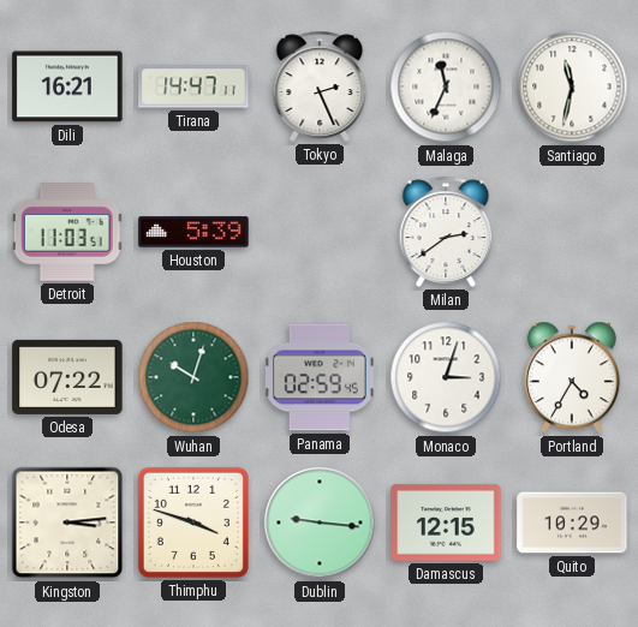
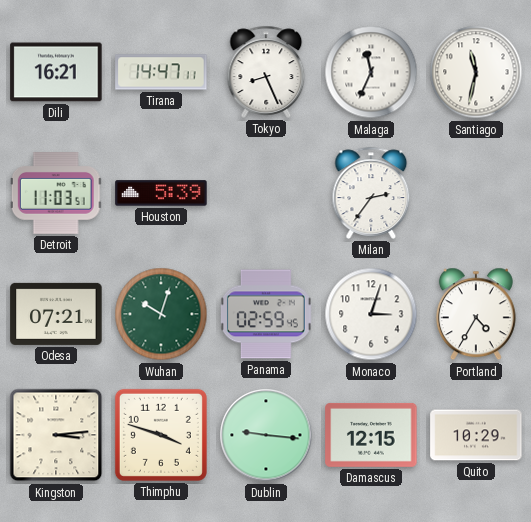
Tokyo: 2:26 -> 8:26 (266, 72)
Milan: 2:39 -> 2:36 (371, 193)
Odesa: 07:22 -> 07:21 (56, 314)
